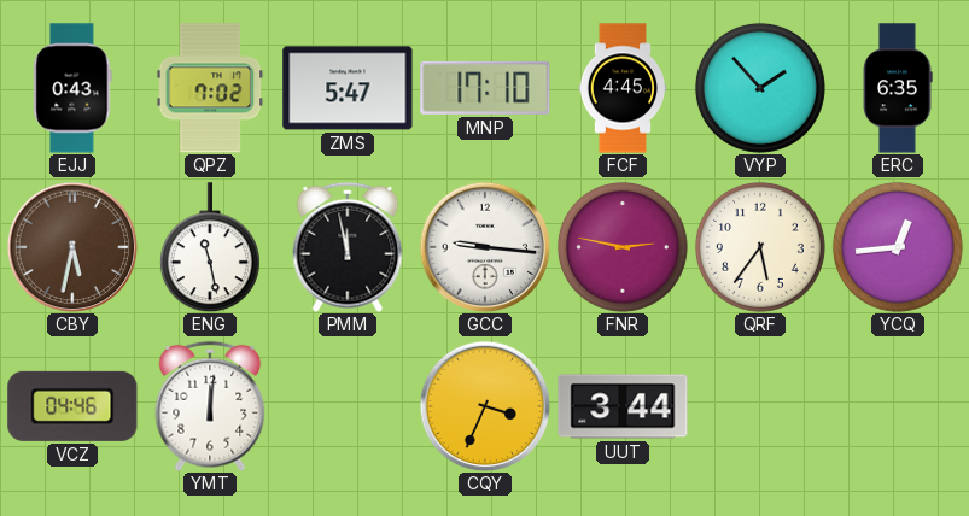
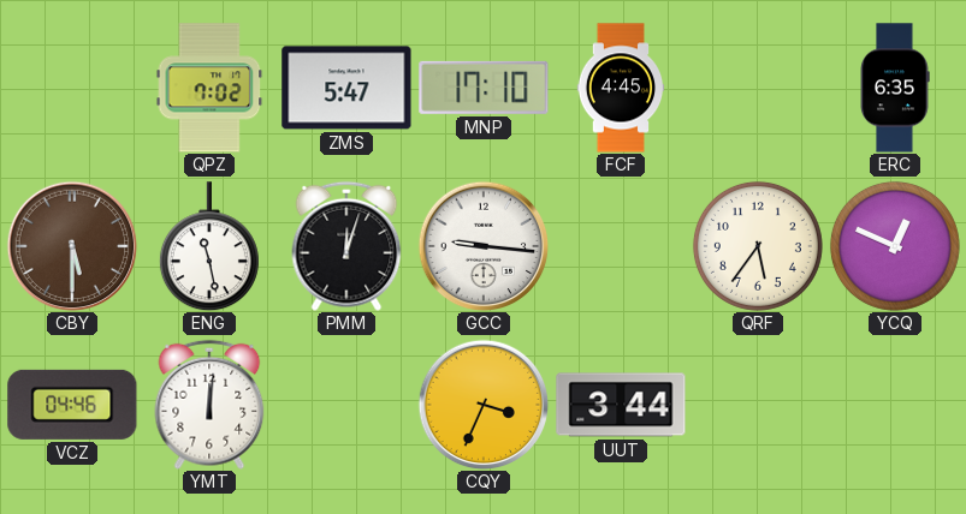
EJJ: 0:43 -> none (72, 88)
VYP: 1:53 -> none (760, 88)
CBY: 5:32 -> 5:30 (72, 246)
PMM: 11:58 -> 12:03 (346, 246)
FNR: 2:47 -> none (623, 247)
YCQ: 12:44 -> 12:49 (895, 246)
